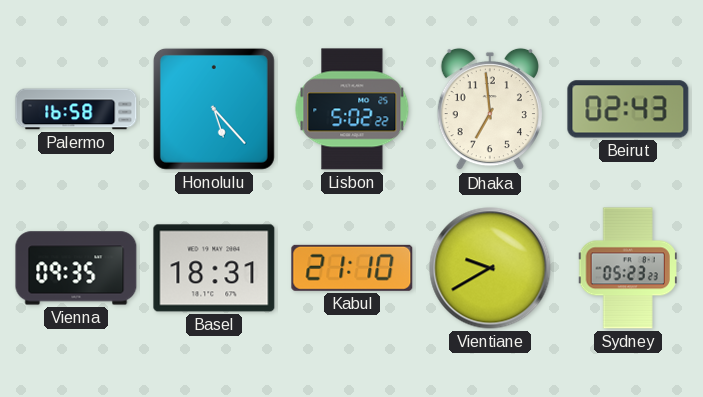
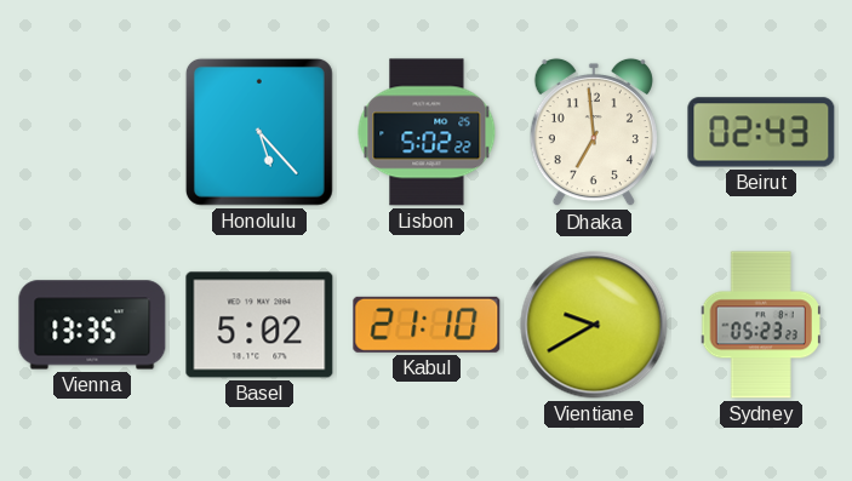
Palermo: 16:58 -> none (76, 109)
Vienna: 09:35 -> 13:35 (92, 325)
Basel: 18:31 -> 5:02 (259, 325)
